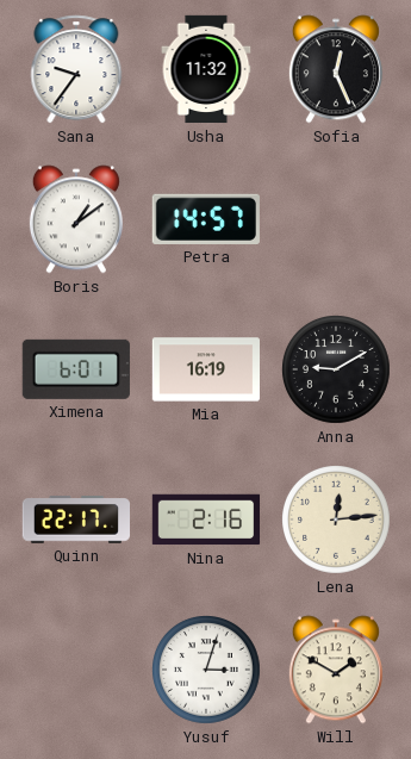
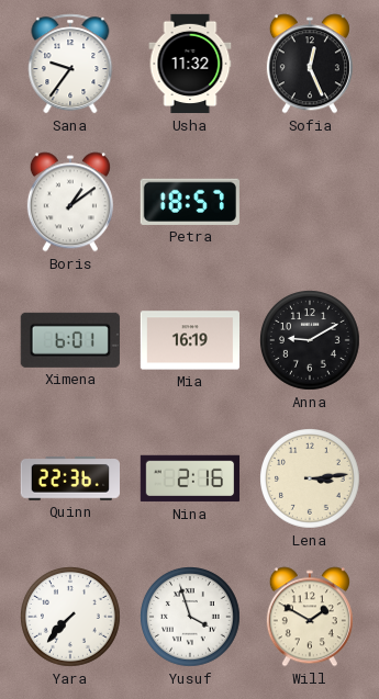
Petra: 14:57 -> 18:57 (190, 202)
Quinn: 22:17 -> 22:36 (69, 478)
Lena: 12:14 -> 3:14 (311, 480)
Yara: none -> 7:37 (71, 618)
Yusuf: 3:03 -> 3:57 (191, 618)
